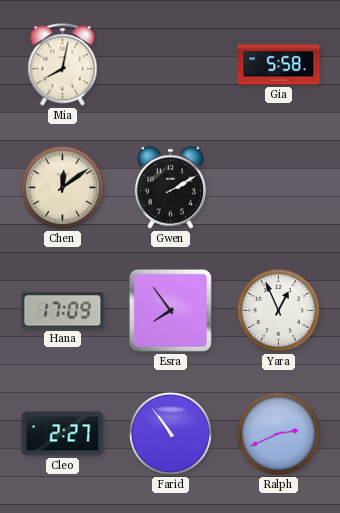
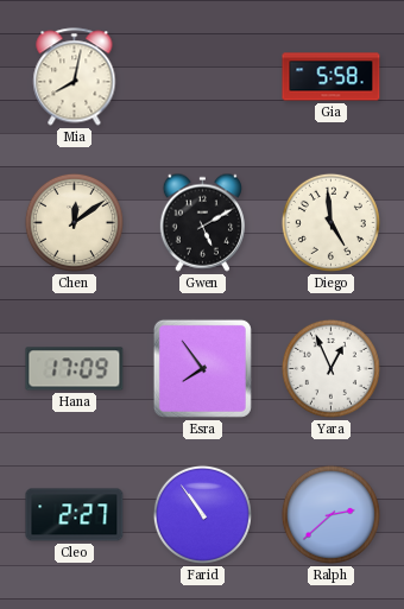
Gwen: 2:10 -> 5:10 (202, 222)
Diego: none -> 4:59 (330, 222)
Ralph: 2:41 -> 2:38 (330, 514)
